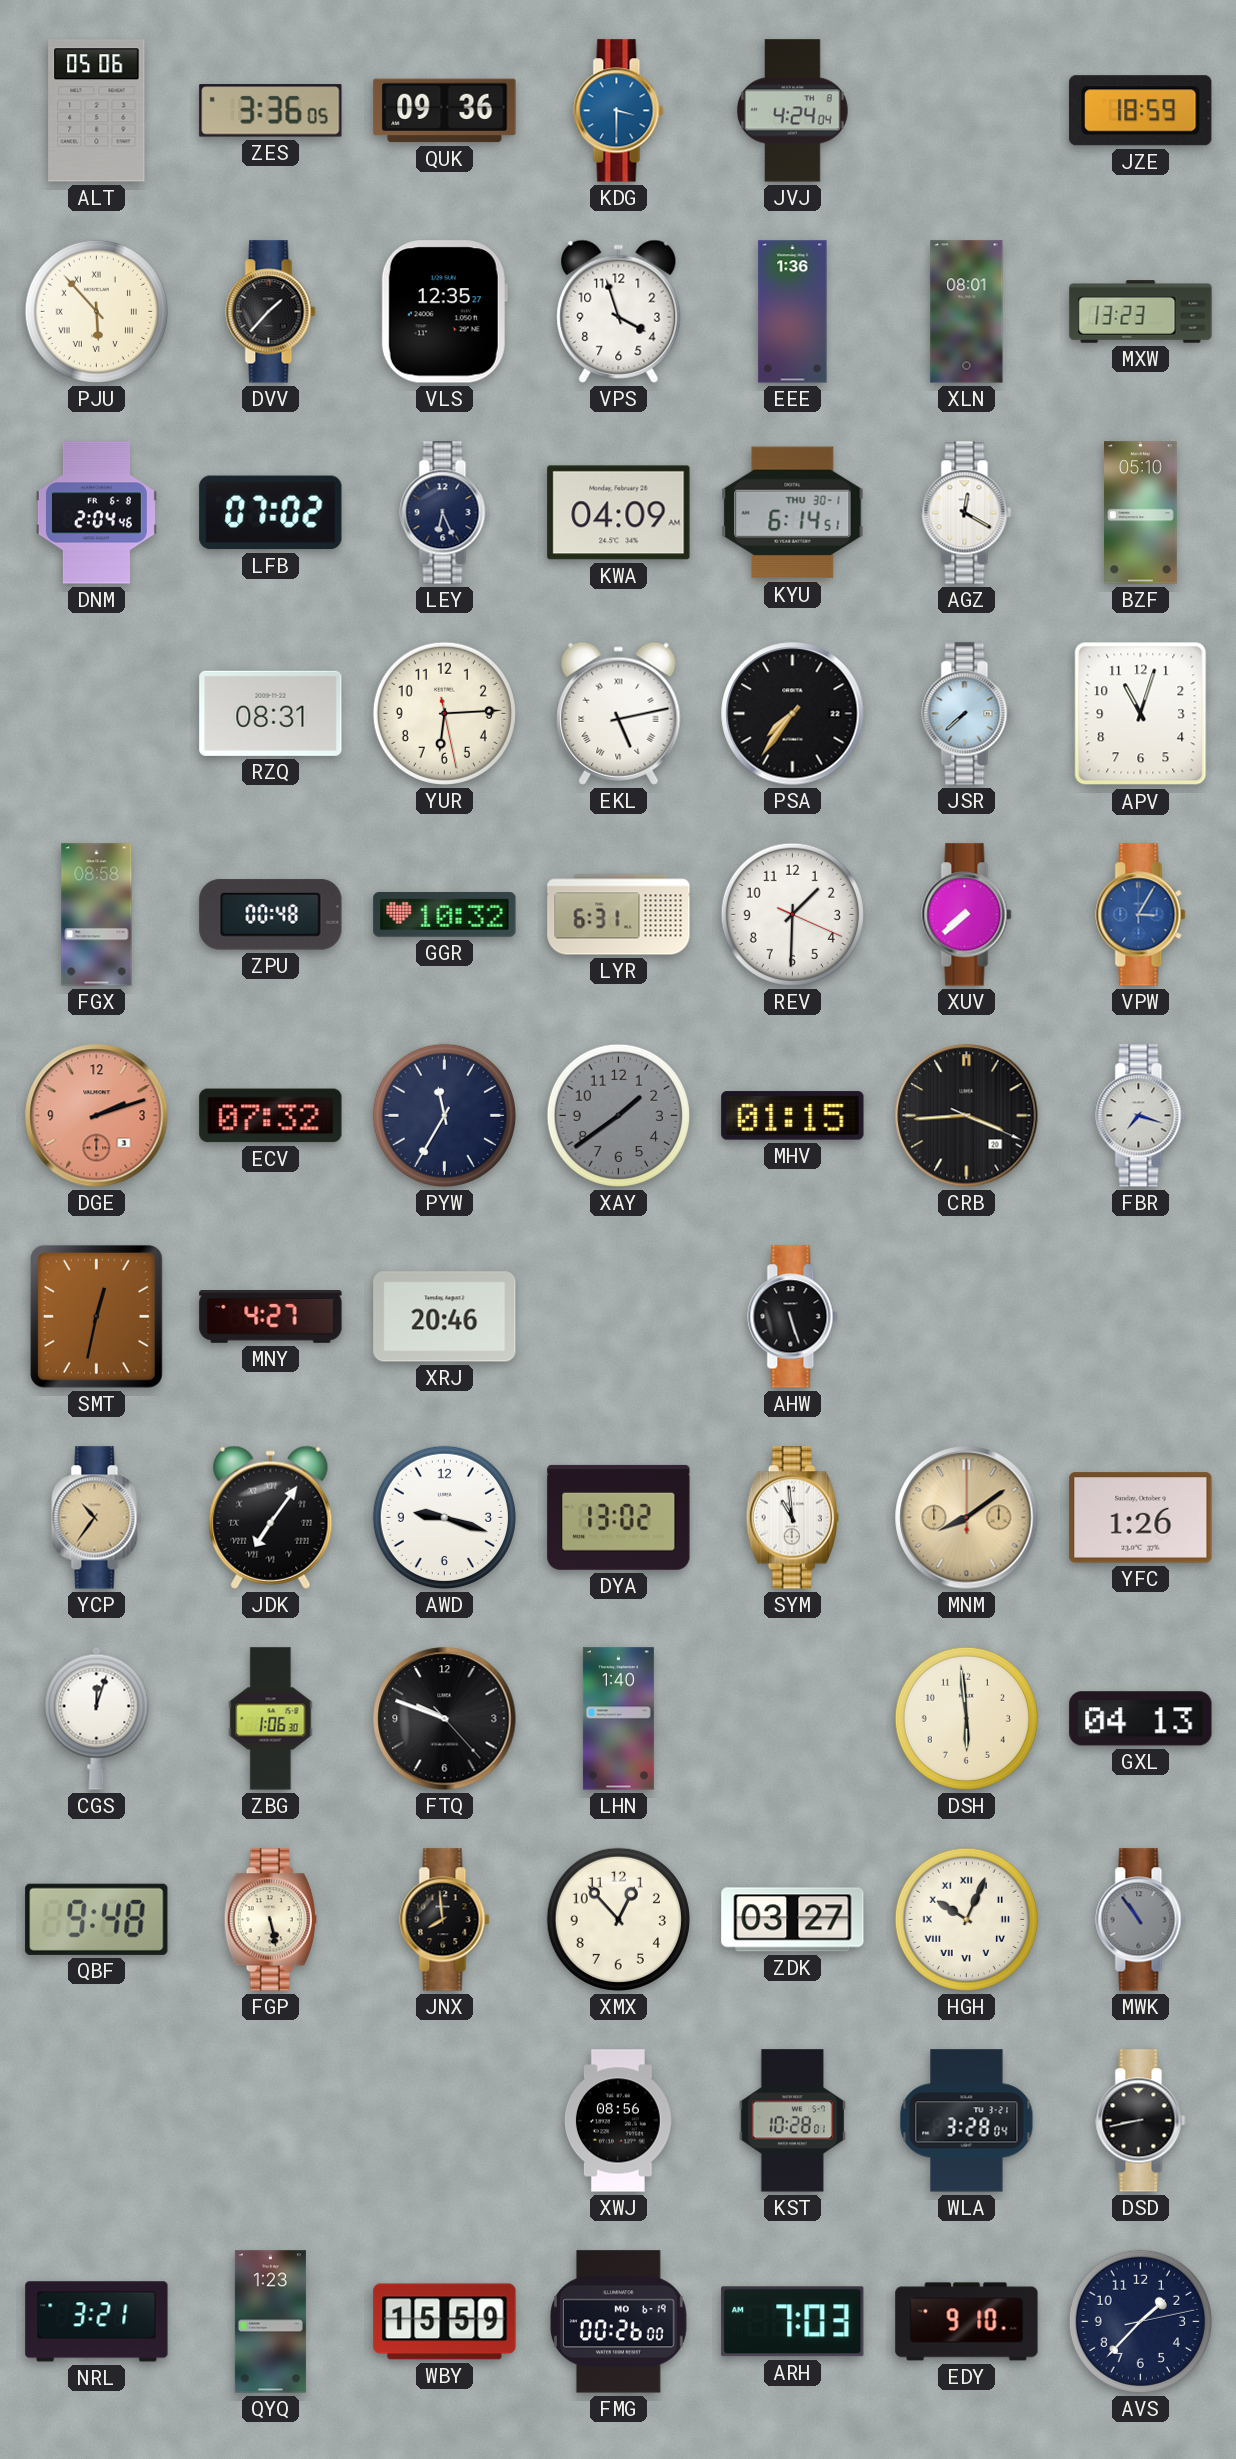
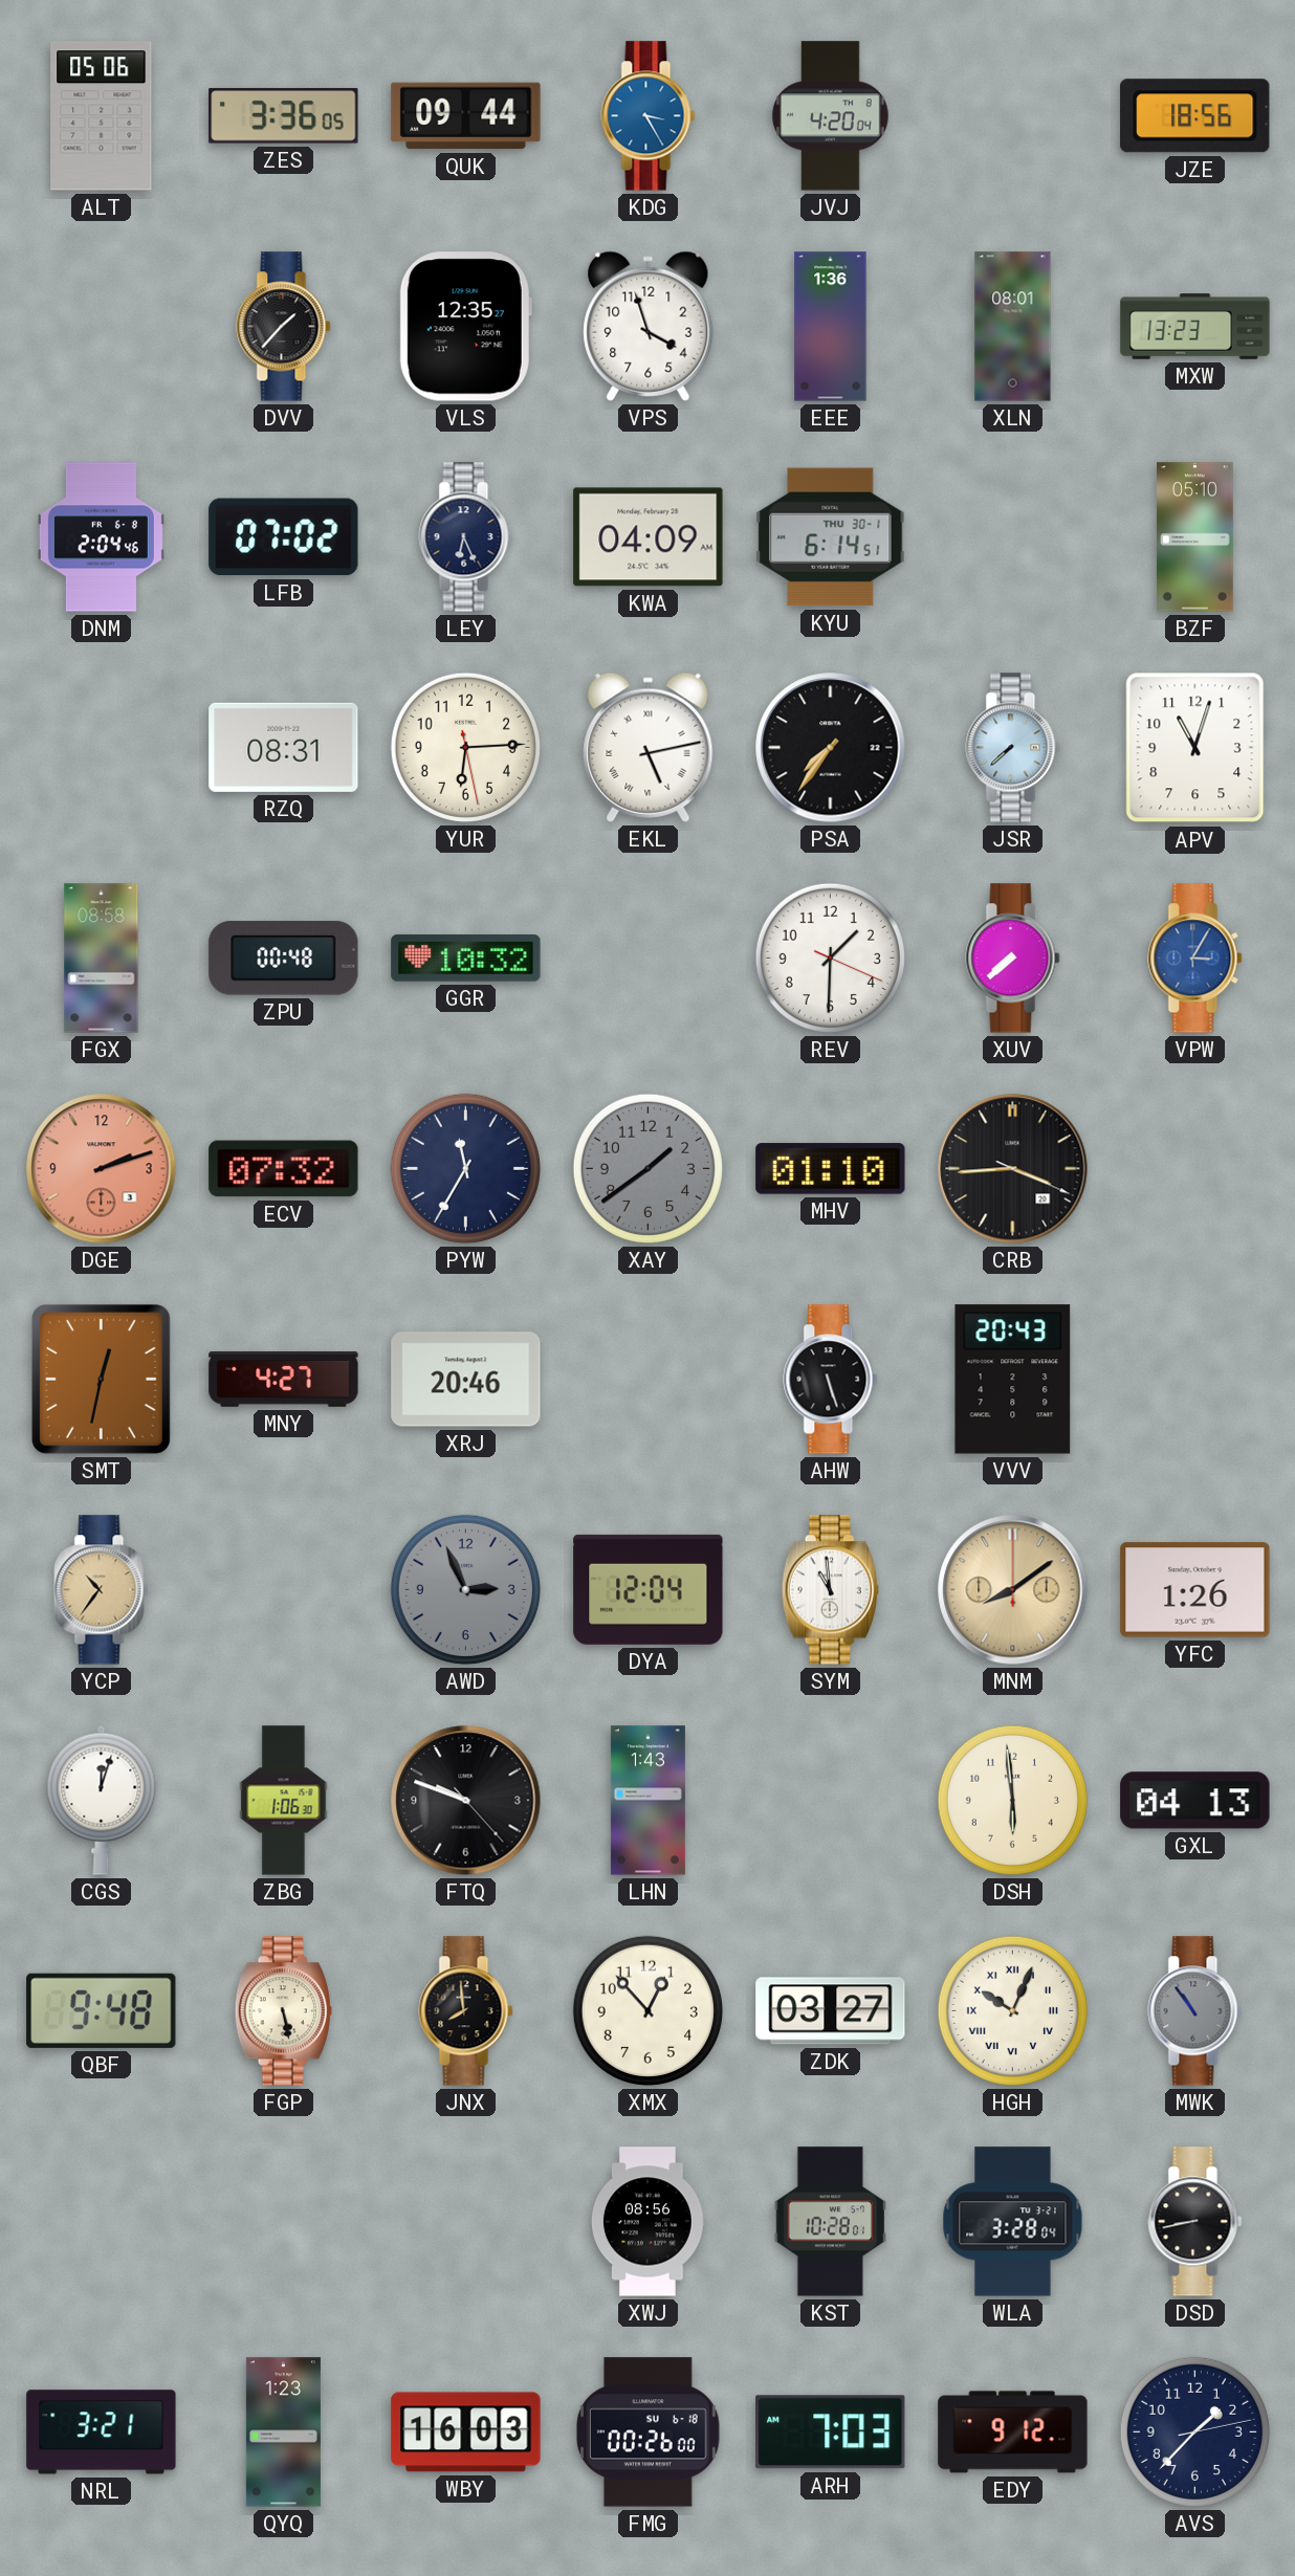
QUK: 09:36 -> 09:44 (466, 116)
KDG: 3:30 -> 3:25 (649, 116)
JVJ: 4:24 -> 4:20 (831, 116)
JZE: 18:59 -> 18:56 (1195, 116)
PJU: 5:53 -> none (96, 311)
AGZ: 12:20 -> none (967, 513)
LYR: 6:31 -> none (619, 915)
MHV: 01:15 -> 01:10 (831, 1169)
FBR: 7:18 -> none (1141, 1116)
VVV: none -> 20:43 (1013, 1380)
JDK: 7:06 -> none (271, 1517)
AWD: 9:18 -> 2:56 (465, 1589)
AWD dial: white -> grey (465, 1589)
DYA: 13:02 -> 12:04 (649, 1589)
LHN: 1:40 -> 1:43 (647, 1801)
WBY: 15:59 -> 16:03 (466, 2432)
FMG date: MO 6-19 -> SU 6-18 (647, 2432)
EDY: 9:10 -> 9:12 (1013, 2432)
